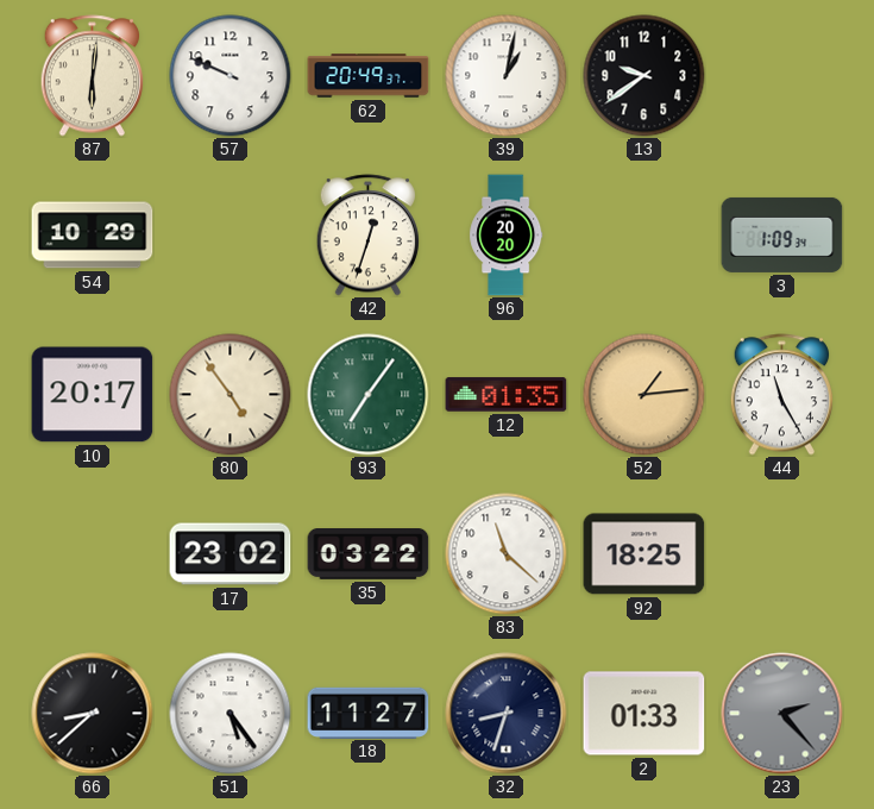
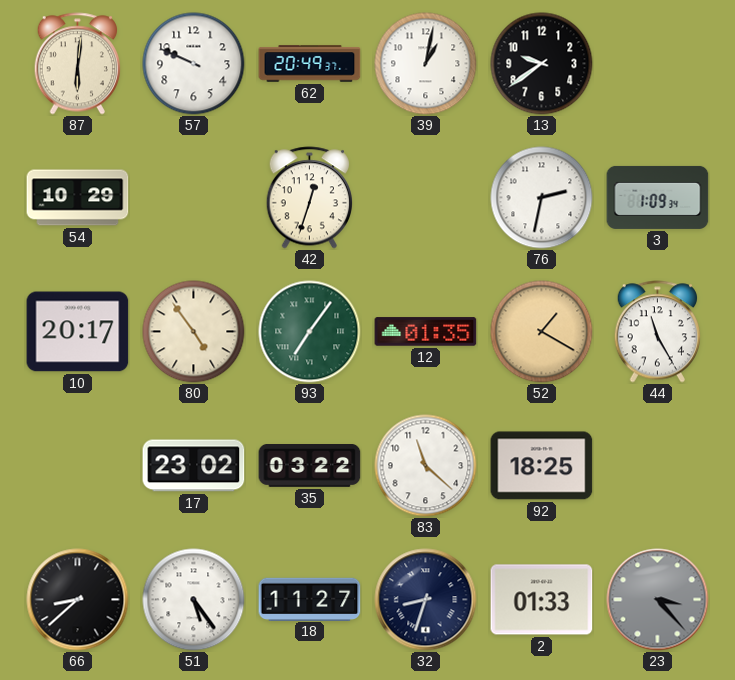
96: 20:20 -> none (507, 236)
76: none -> 2:32 (542, 198)
52: 1:14 -> 1:20 (542, 332)
23: 2:23 -> 3:23 (658, 600)
